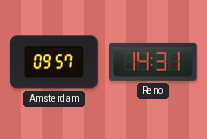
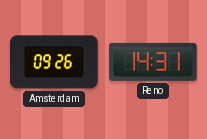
Amsterdam: 09:57 -> 09:26 (55, 62)
